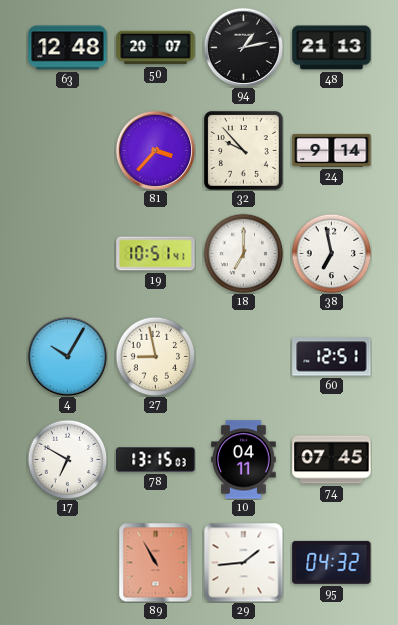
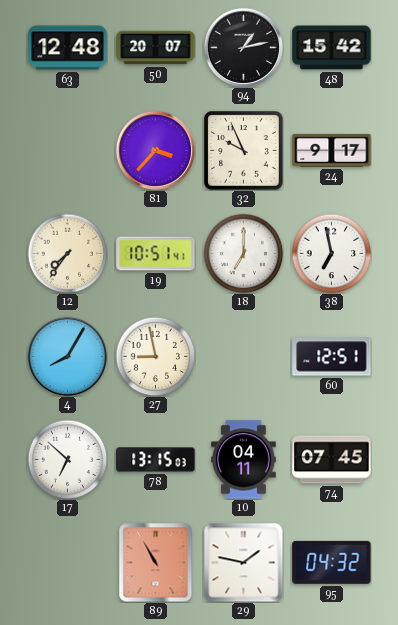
48: 21:13 -> 15:42 (332, 48)
32: 9:53 -> 9:56 (244, 151)
24: 9:14 -> 9:17 (332, 150)
12: none -> 7:36 (67, 253)
4: 10:05 -> 8:05 (67, 356)
17: 6:50 -> 6:52 (67, 459)
29: 1:44 -> 1:47 (243, 562)
